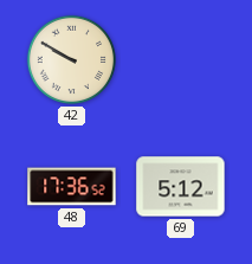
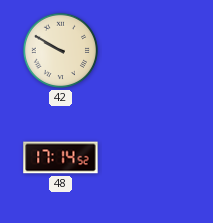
48: 17:36 -> 17:14 (61, 158)
69: 5:12 -> none (181, 187)
